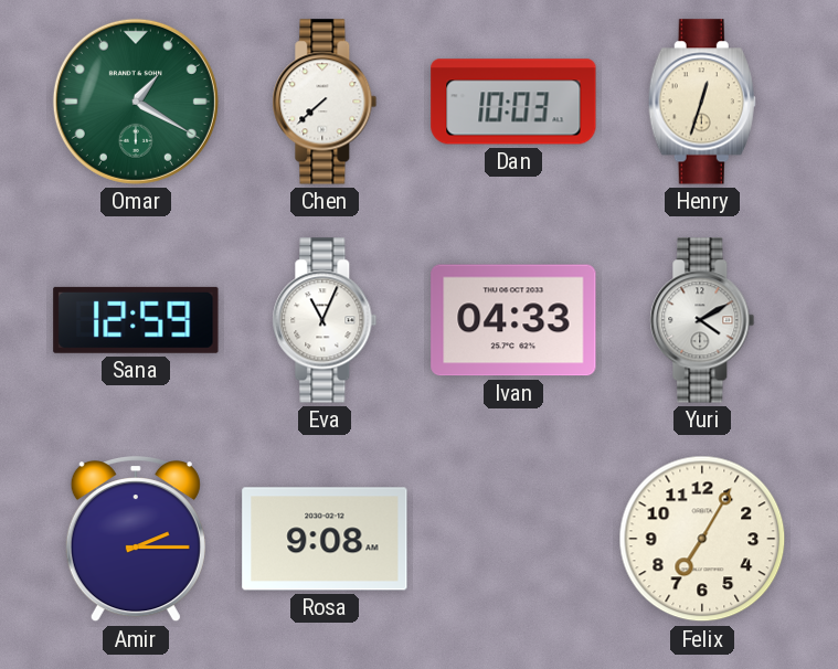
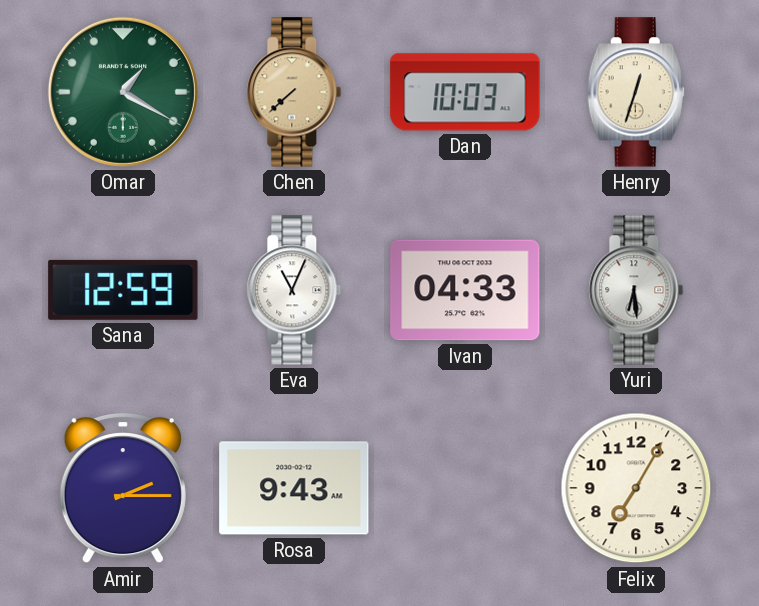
Chen dial: white -> champagne (294, 92)
Yuri: 4:10 -> 6:29 (636, 290)
Rosa: 9:08 -> 9:43 (294, 488)
